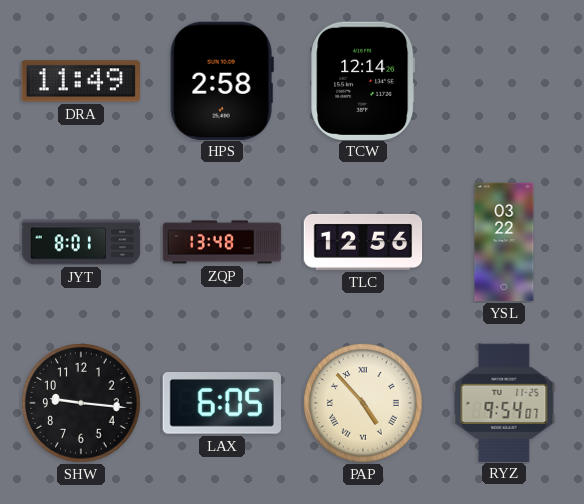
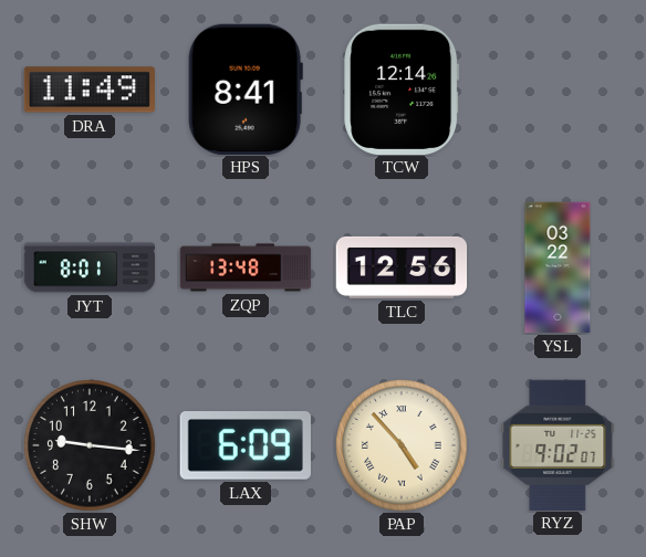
HPS: 2:58 -> 8:41 (246, 88)
LAX: 6:05 -> 6:09 (246, 446)
RYZ: 9:54 -> 9:02 (558, 444)
